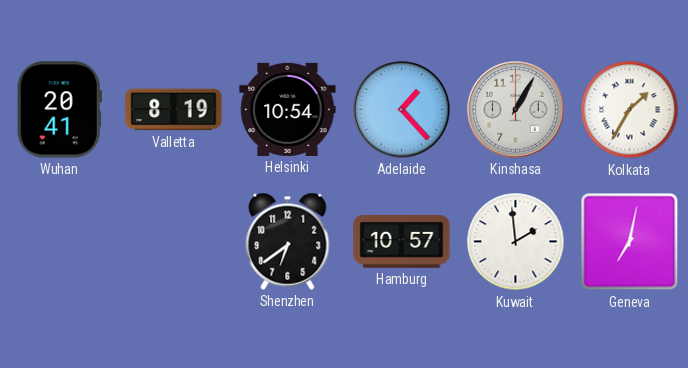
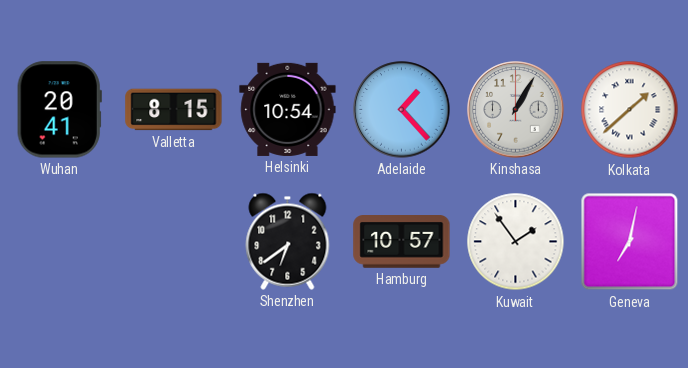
Valletta: 8:19 -> 8:15 (174, 110)
Kolkata: 1:35 -> 1:38 (630, 110)
Kuwait: 1:59 -> 1:54 (516, 242)
